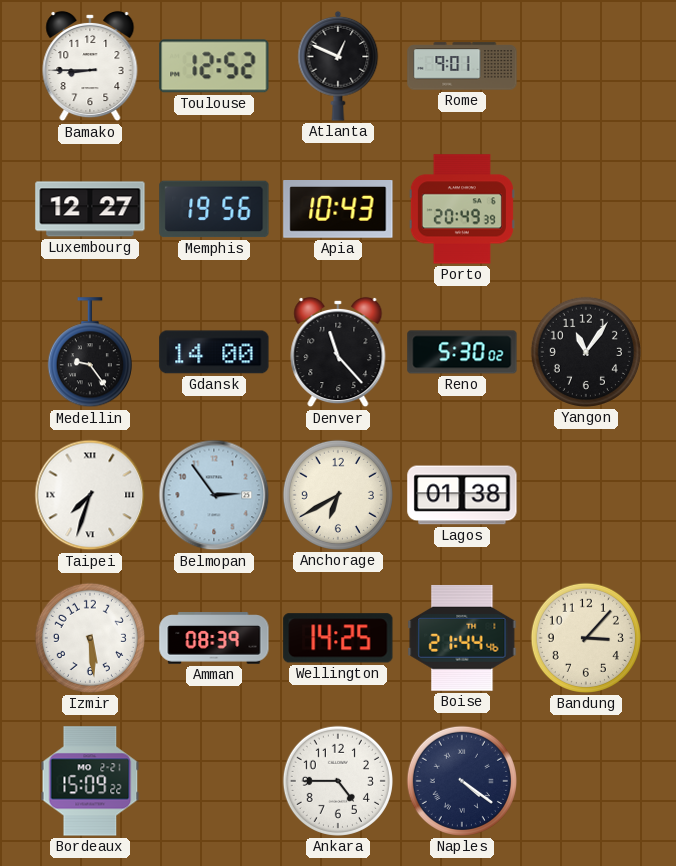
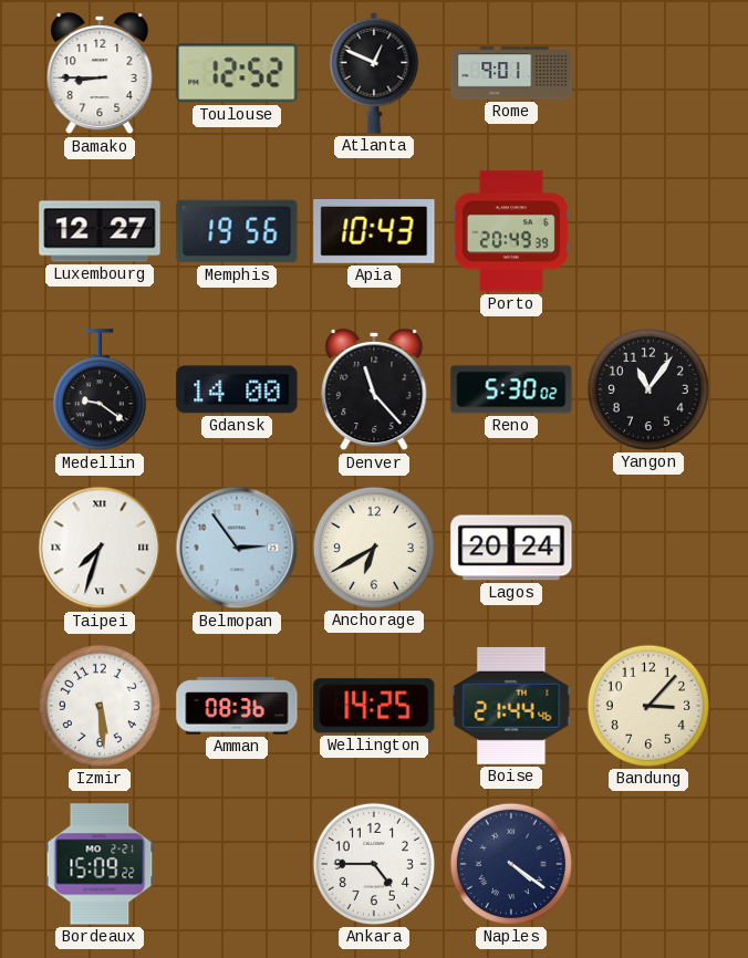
Medellin: 9:24 -> 9:21 (100, 391)
Lagos: 01:38 -> 20:24 (511, 548)
Amman: 08:39 -> 08:36 (237, 706)
